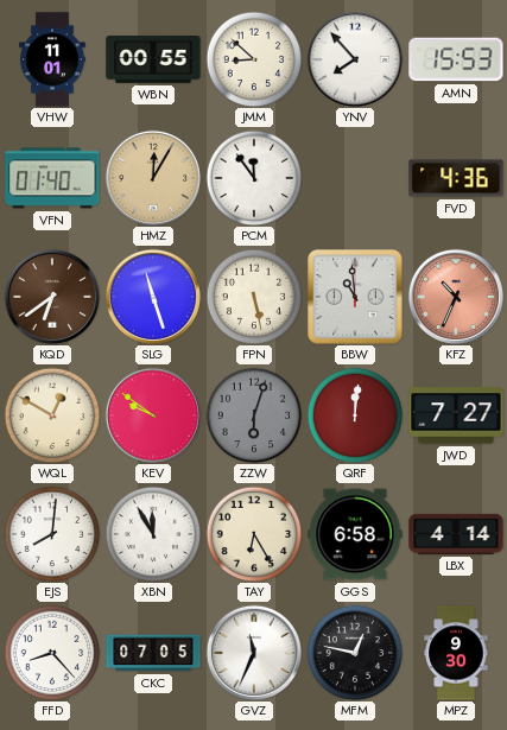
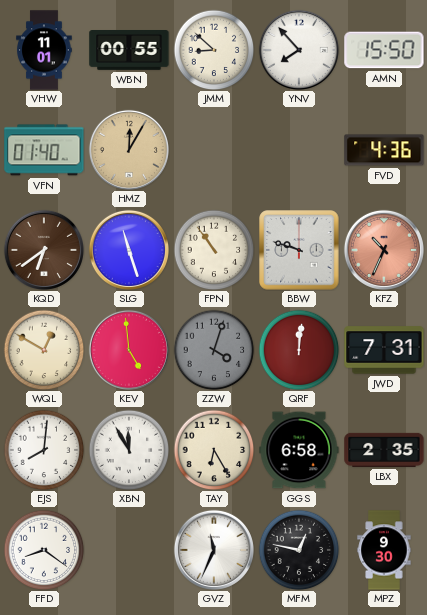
AMN: 15:53 -> 15:50 (384, 50)
PCM: 11:54 -> none (254, 178)
FPN: 5:28 -> 10:54 (214, 250)
BBW: 10:59 -> 9:48 (299, 250)
KEV: 9:51 -> 4:59 (129, 350)
ZZW: 6:03 -> 4:03 (214, 350)
JWD: 7:27 -> 7:31 (384, 350)
LBX: 4:14 -> 2:35 (384, 450)
FFD: 8:23 -> 8:21 (44, 550)
CKC: 07:05 -> none (153, 653)
